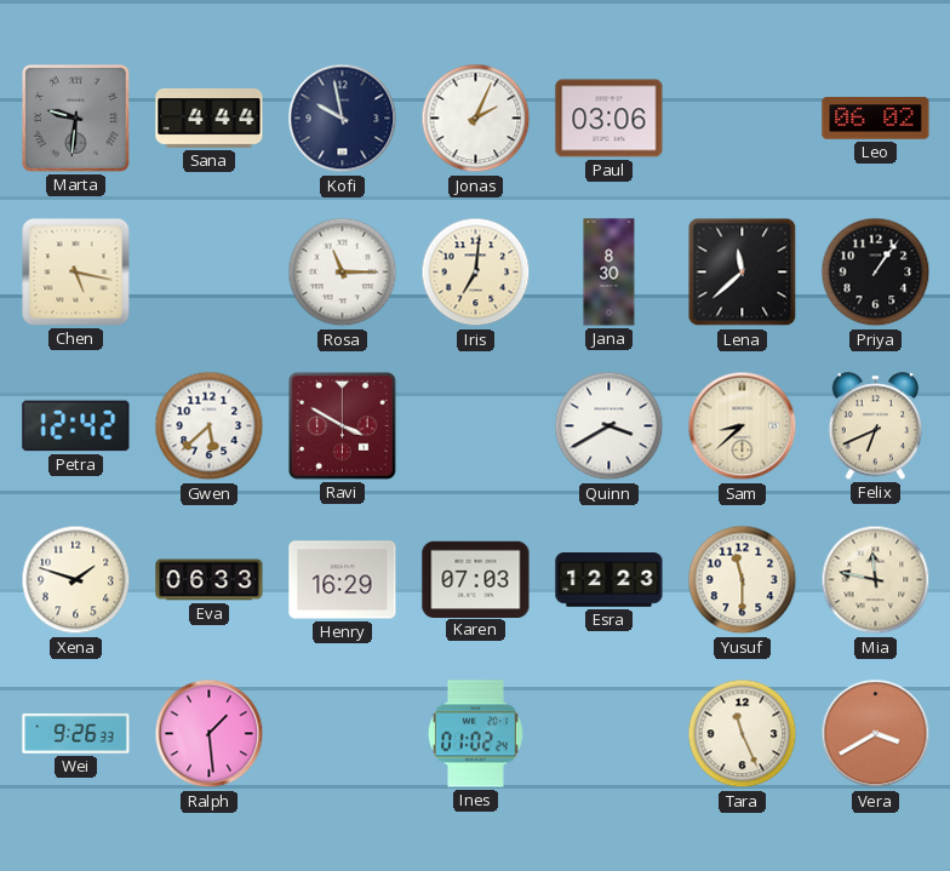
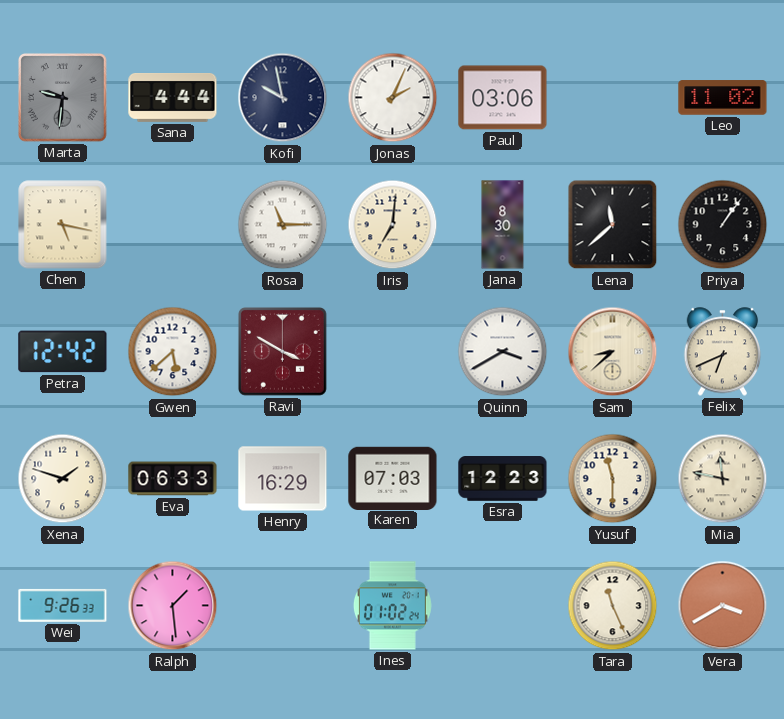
Leo: 06:02 -> 11:02 (723, 98)
